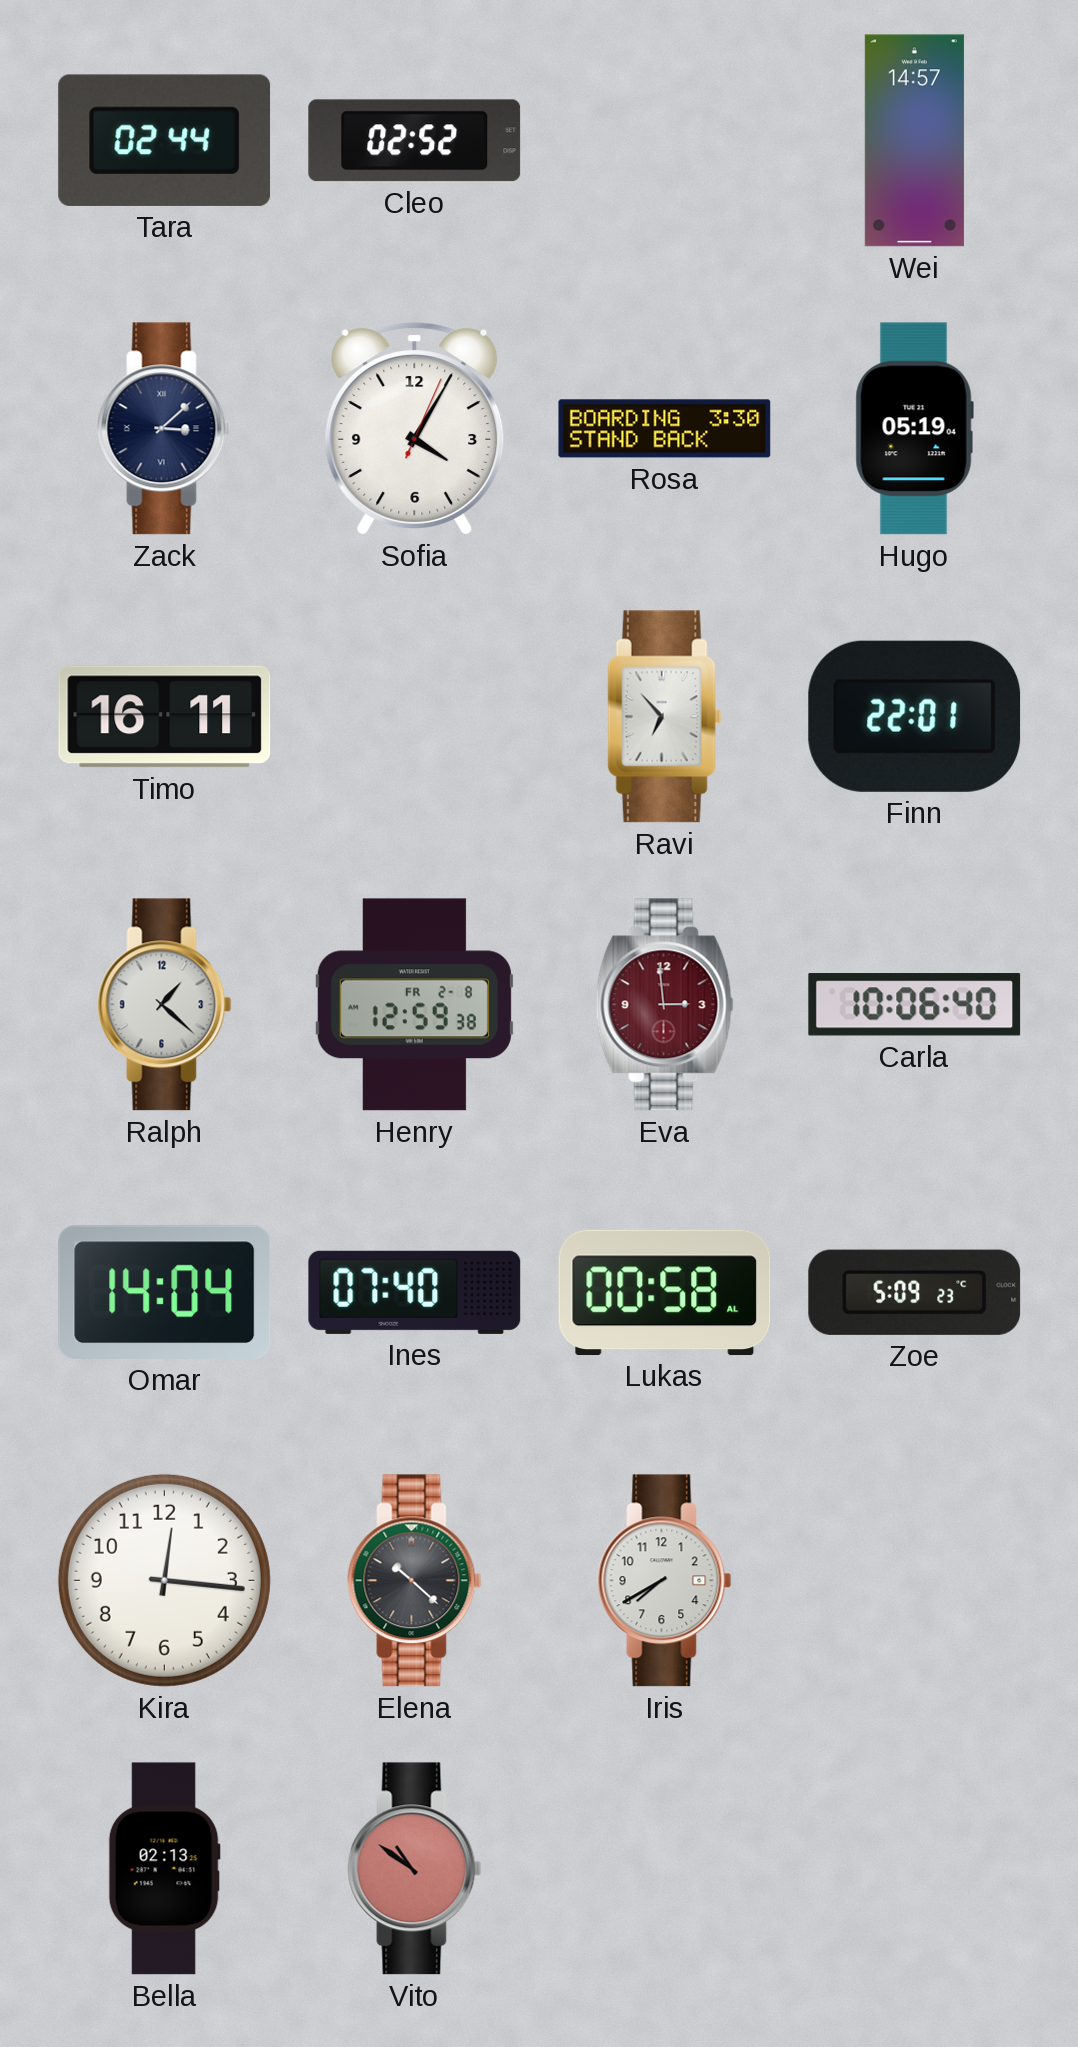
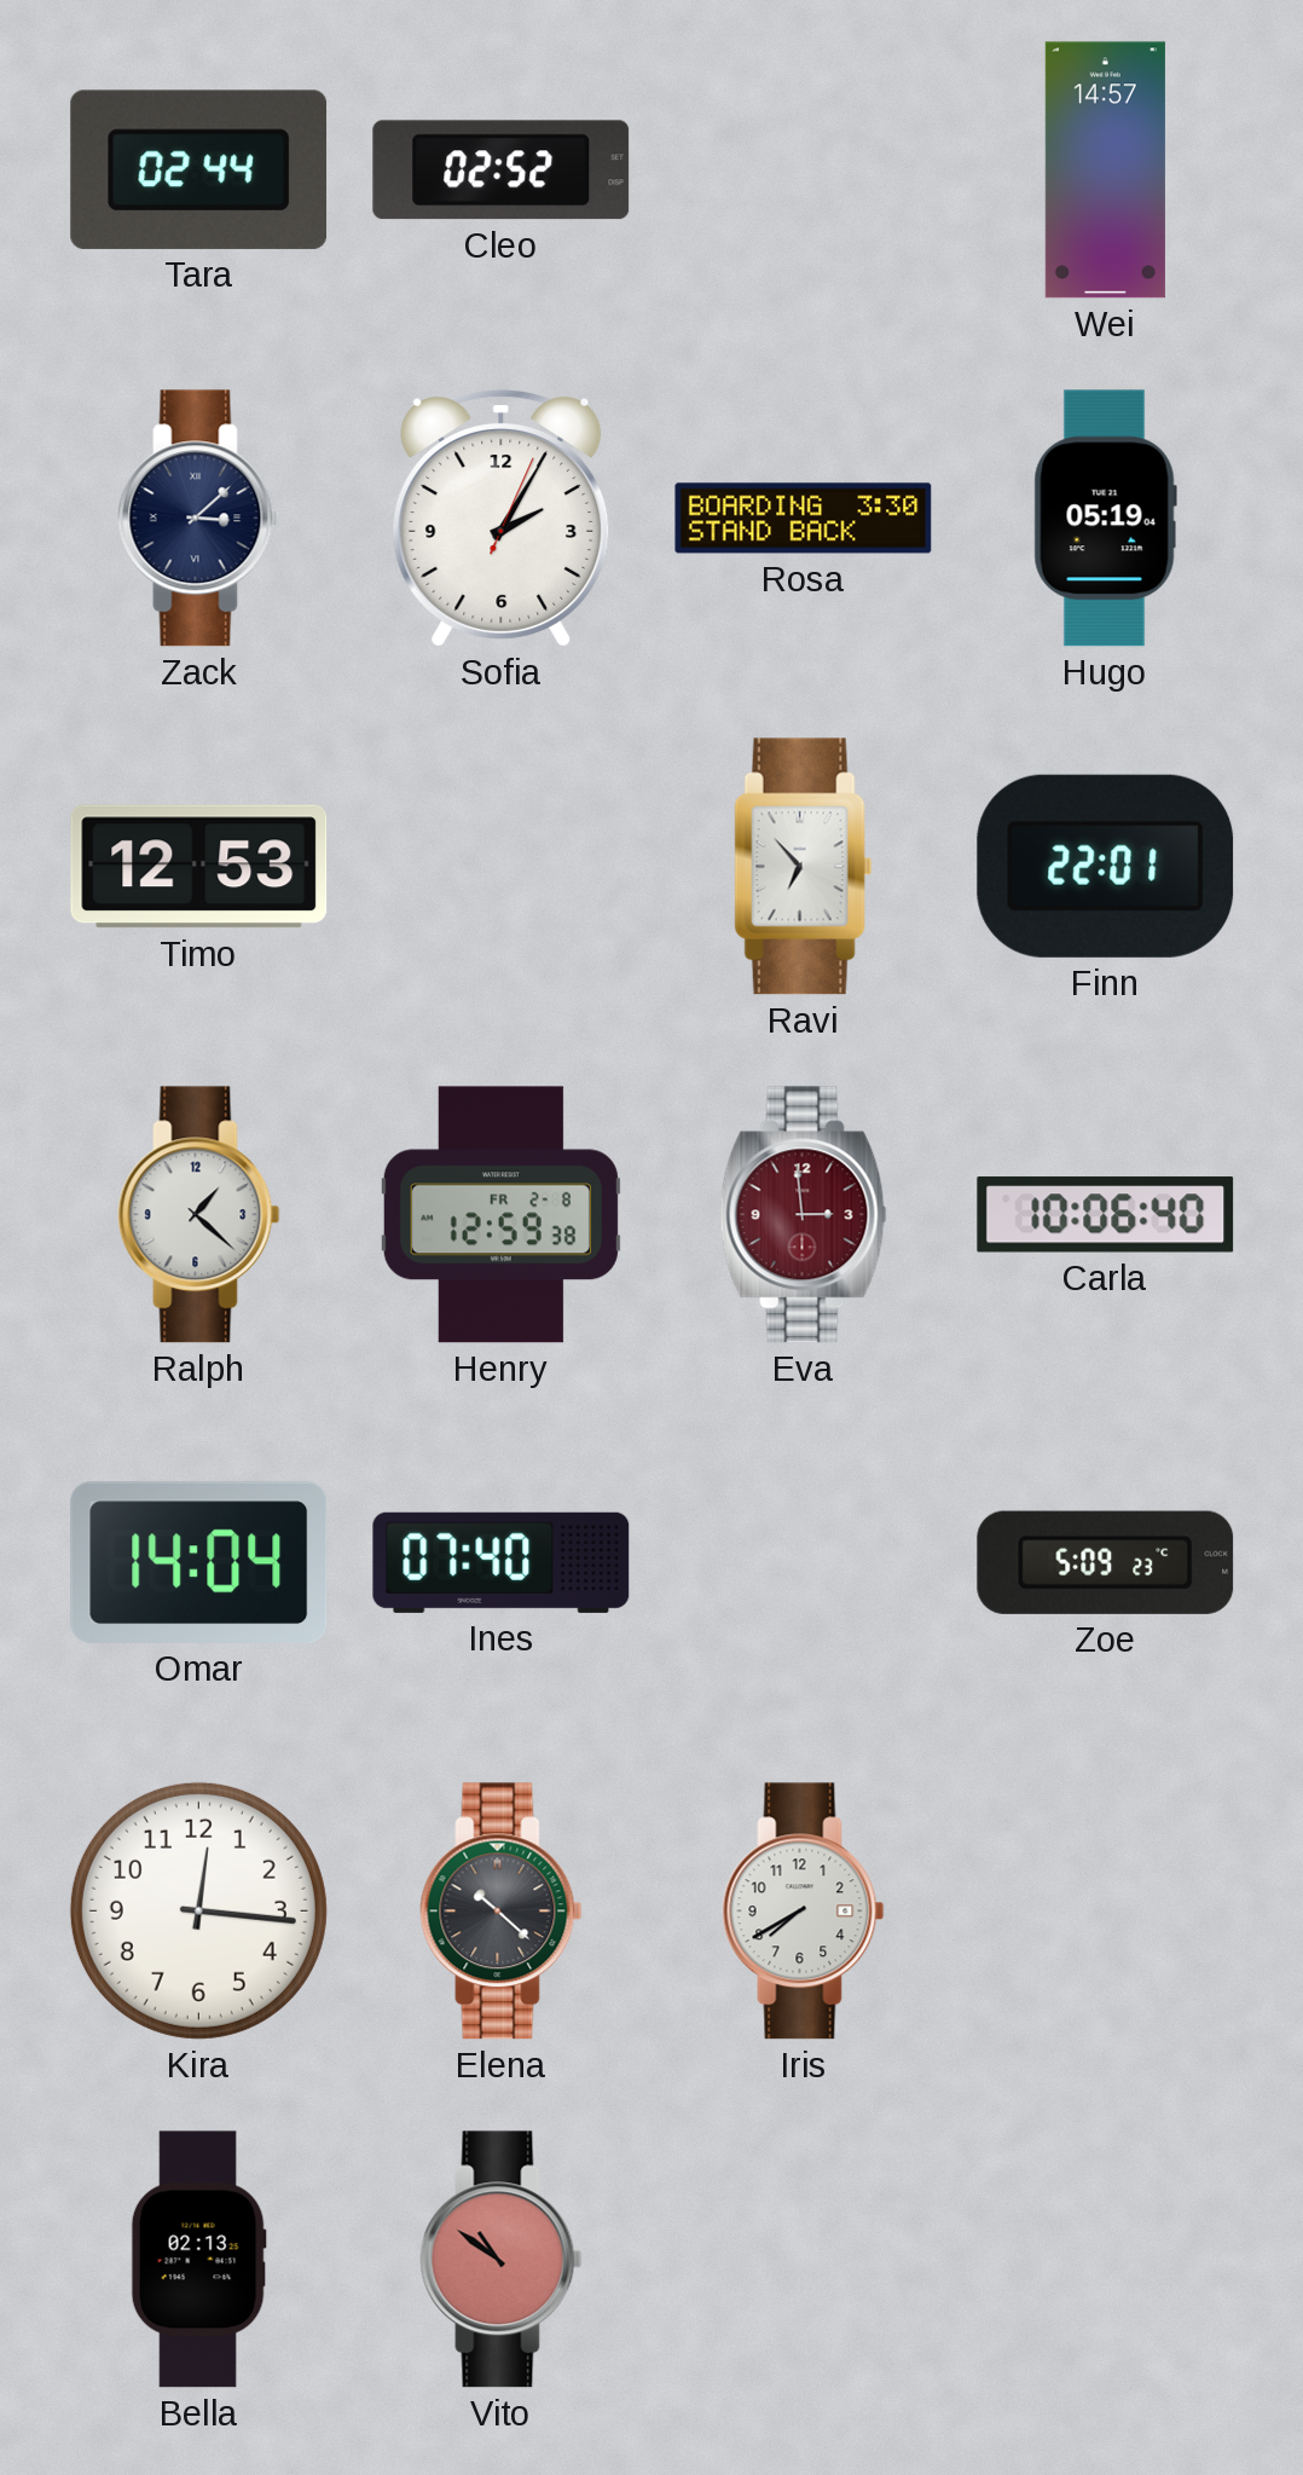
Sofia: 4:05 -> 2:05 (502, 519)
Timo: 16:11 -> 12:53 (199, 867)
Lukas: 00:58 -> none (665, 1292)
